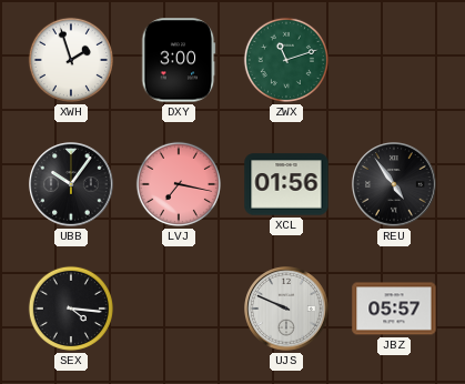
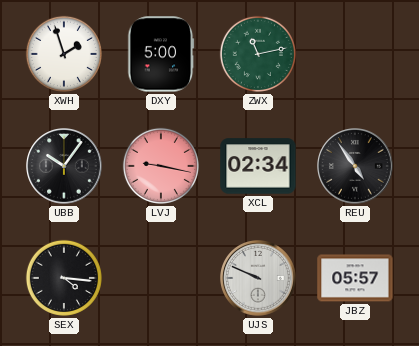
DXY: 3:00 -> 5:00 (161, 54)
ZWX: 11:12 -> 11:13 (258, 54)
LVJ: 7:17 -> 9:17 (161, 166)
XCL: 01:56 -> 02:34 (258, 166)
